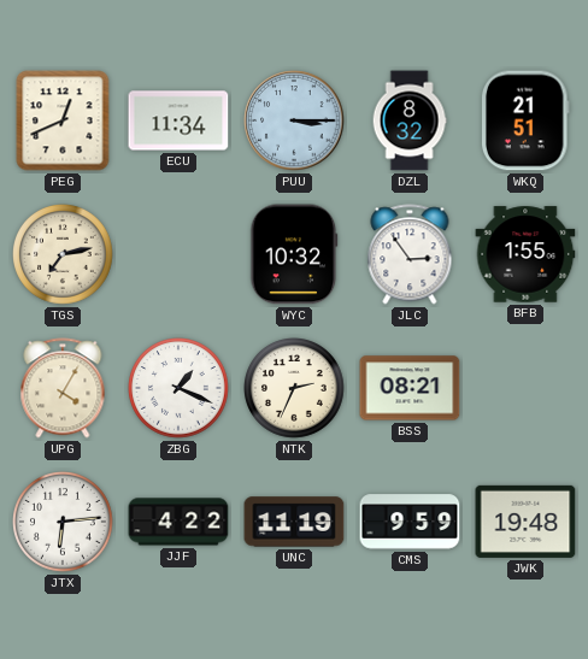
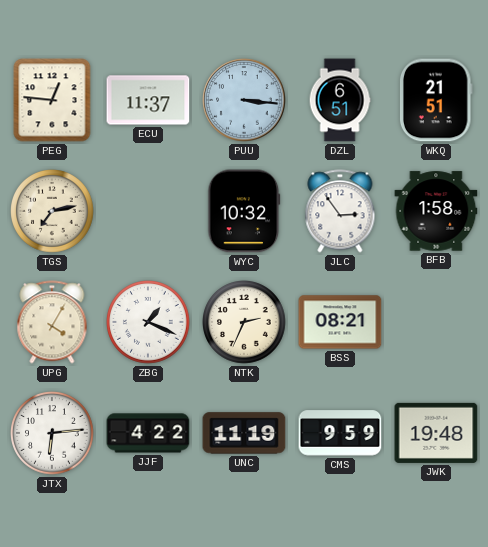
PEG: 12:41 -> 12:46 (52, 100)
ECU: 11:34 -> 11:37 (148, 100)
PUU: 3:15 -> 3:16 (244, 100)
DZL: 8:32 -> 6:51 (340, 100)
BFB: 1:55 -> 1:58 (436, 211)
